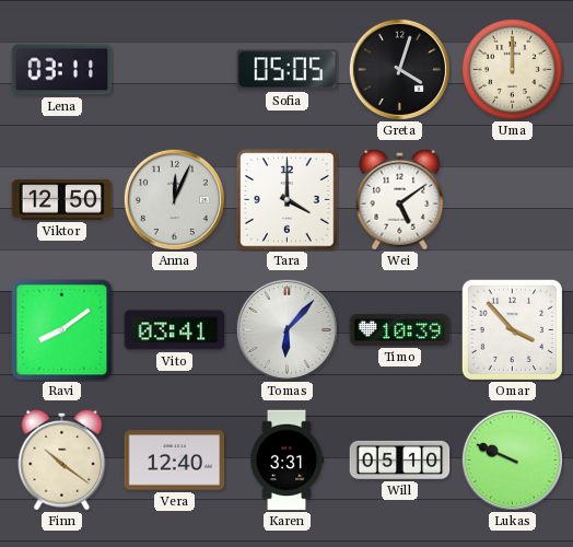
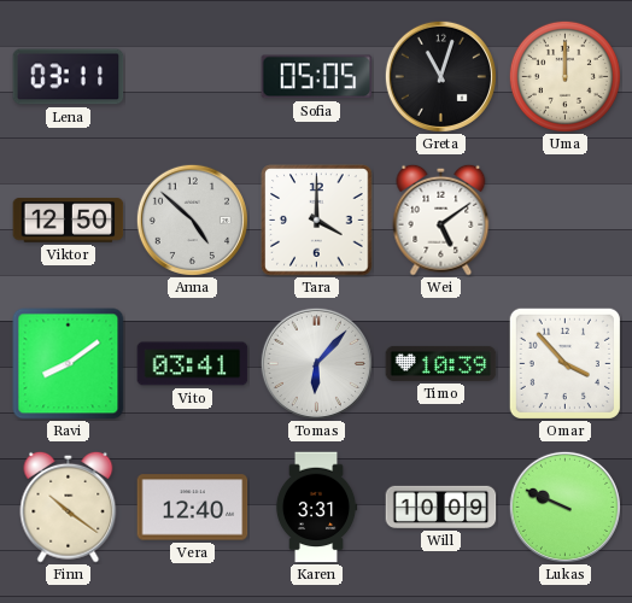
Greta: 4:03 -> 11:03 (440, 76)
Anna: 12:04 -> 4:52 (192, 219)
Will: 05:10 -> 10:09 (441, 507)
